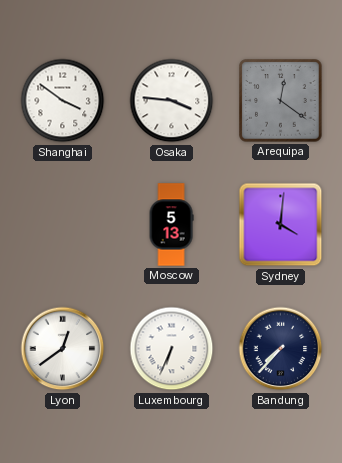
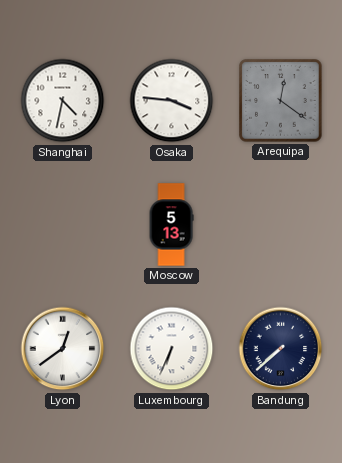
Shanghai: 3:51 -> 4:32 (63, 101)
Sydney: 4:01 -> none (281, 225)
Bandung: 7:37 -> 7:38 (281, 349)
